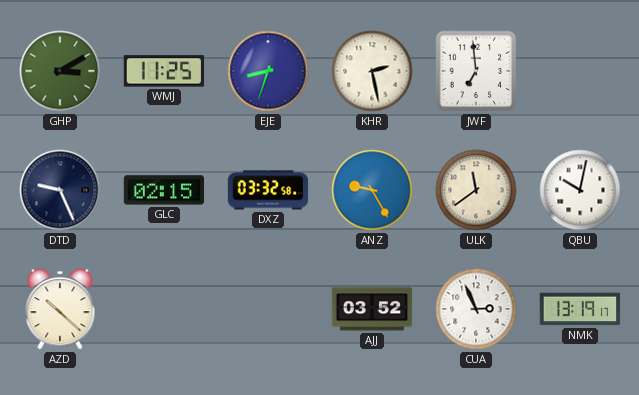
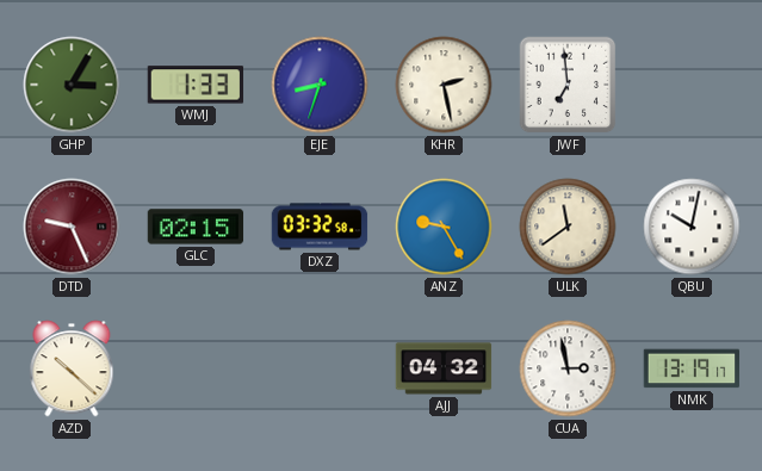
GHP: 3:10 -> 3:05 (72, 85)
WMJ: 11:25 -> 1:33 (196, 85)
DTD dial: navy -> burgundy (72, 227)
AJJ: 03:52 -> 04:32 (444, 368)
CUA: 2:56 -> 2:58 (568, 368)
